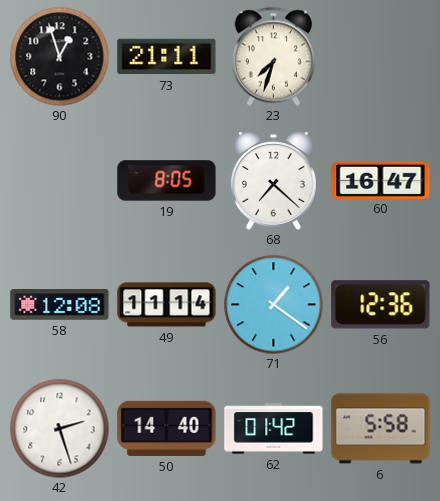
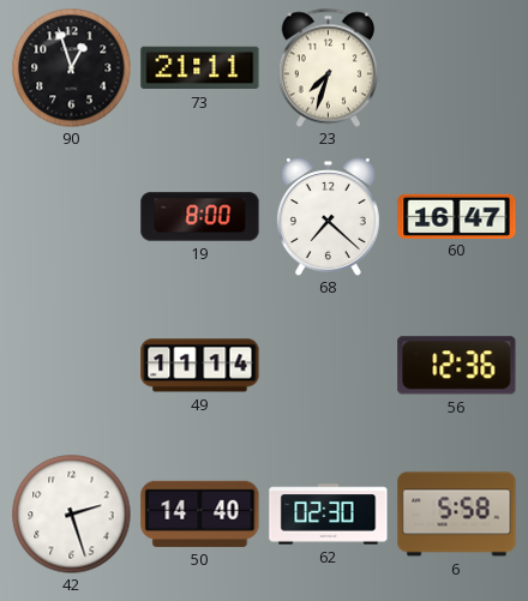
19: 8:05 -> 8:00 (200, 217)
58: 12:08 -> none (60, 305)
71: 1:21 -> none (274, 305)
62: 01:42 -> 02:30 (329, 515)
